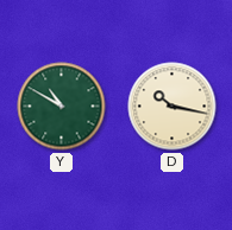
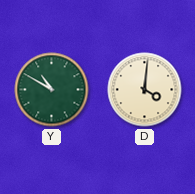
D: 10:17 -> 4:01 (145, 90)
